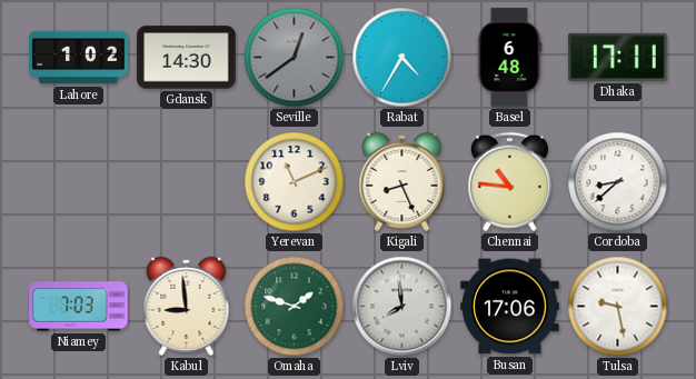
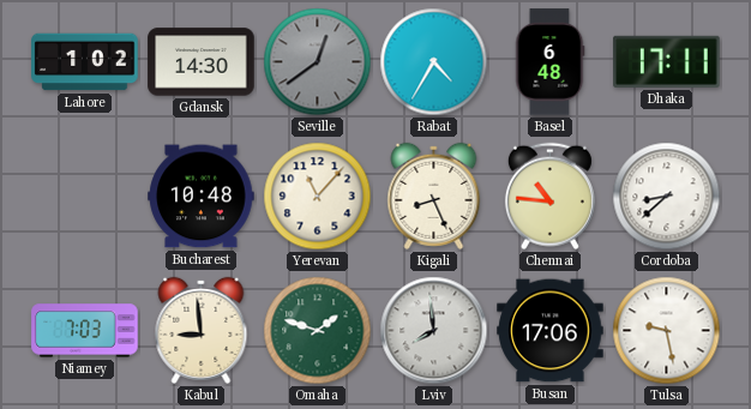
Bucharest: none -> 10:48 (202, 197)
Yerevan: 11:11 -> 11:07 (318, 197)
